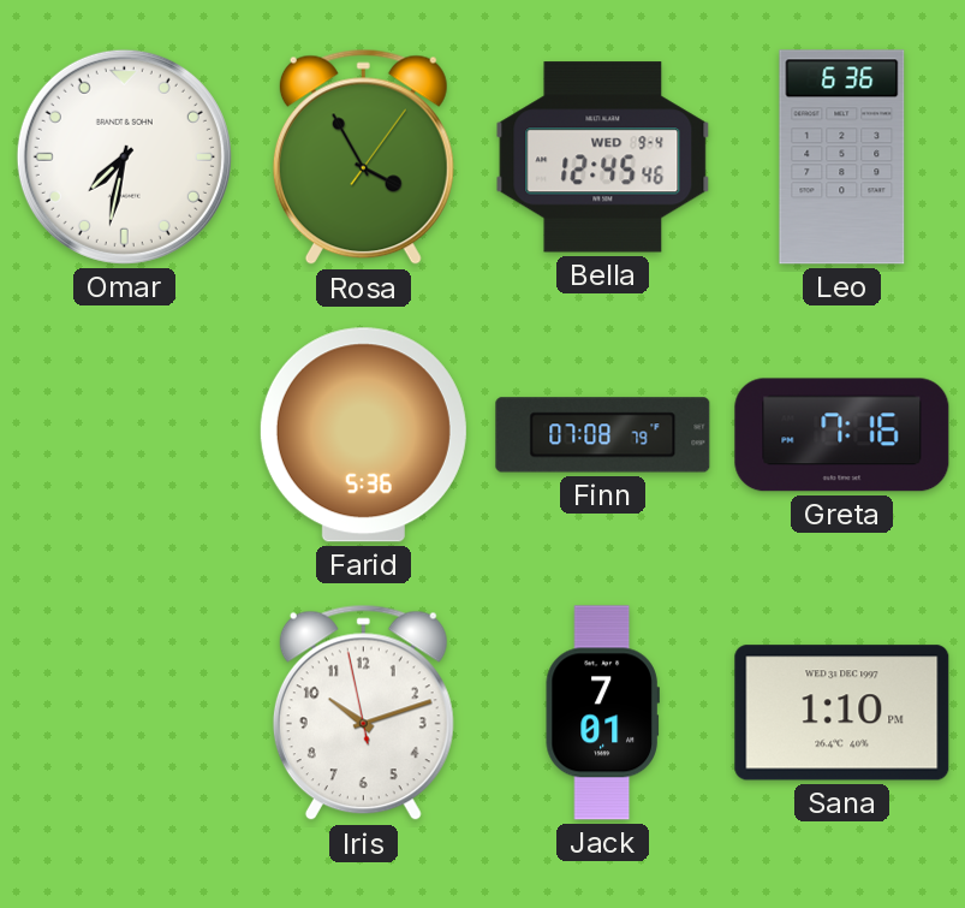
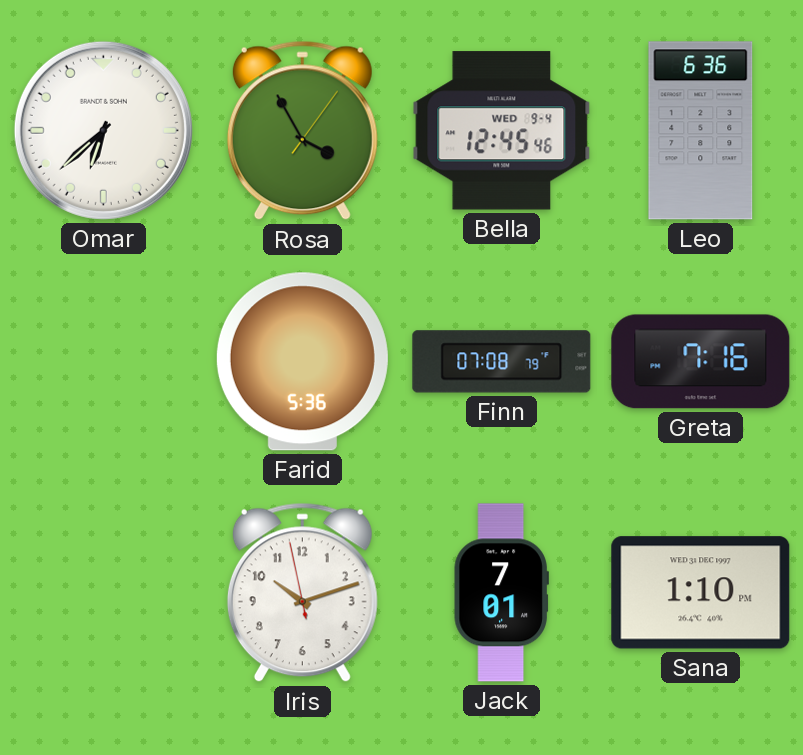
Omar: 7:32 -> 6:38 (103, 130)
